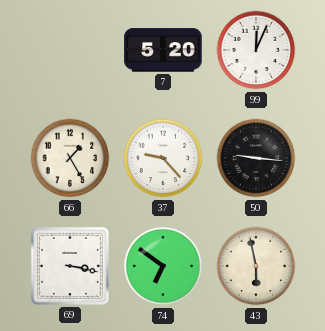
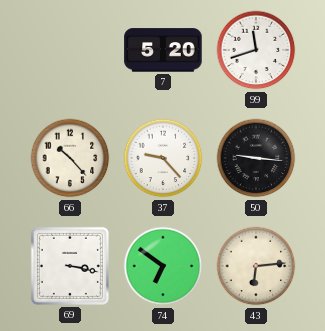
99: 12:04 -> 11:42 (256, 50)
66: 1:25 -> 10:23 (70, 158)
43: 5:58 -> 6:14 (256, 266)
